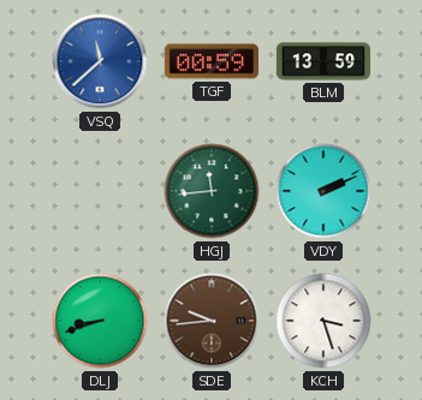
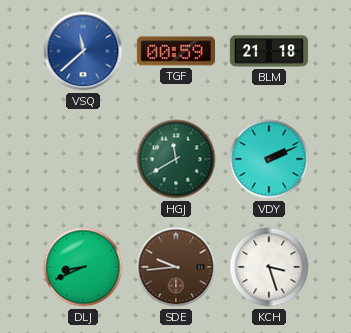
BLM: 13:59 -> 21:18 (269, 51)
HGJ: 11:44 -> 11:40 (176, 159)
DLJ: 8:42 -> 8:41 (83, 267)
